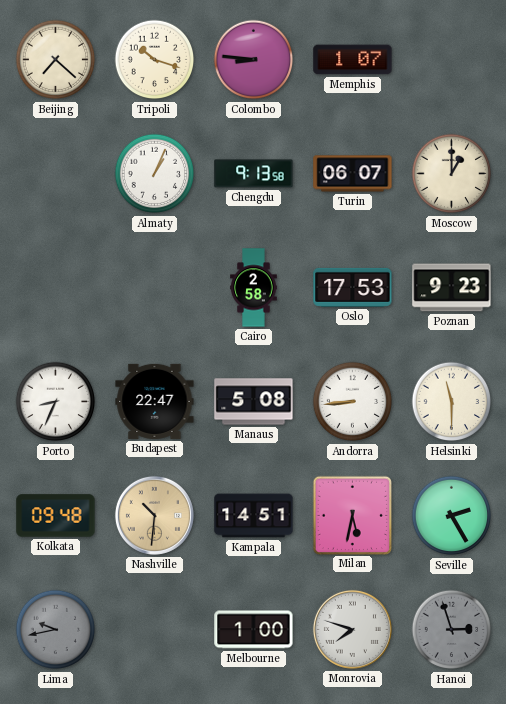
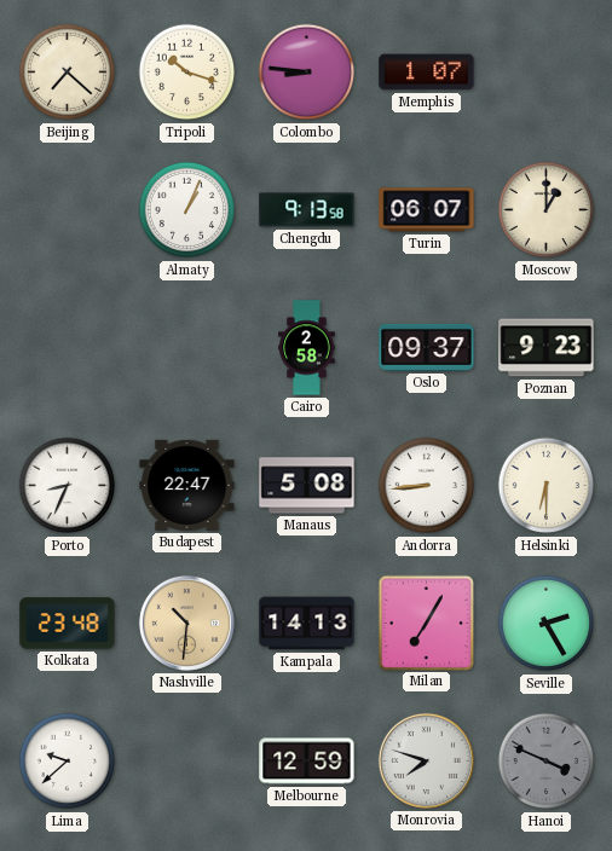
Oslo: 17:53 -> 09:37 (427, 347)
Helsinki: 11:30 -> 6:30 (547, 486)
Kolkata: 09:48 -> 23:48 (68, 624)
Kampala: 14:51 -> 14:13 (307, 624)
Milan: 5:32 -> 7:05 (426, 623)
Lima: 9:43 -> 9:38 (68, 762)
Lima dial: grey -> white (68, 762)
Melbourne: 1:00 -> 12:59 (307, 762)
Hanoi: 2:57 -> 3:49 (547, 762)
